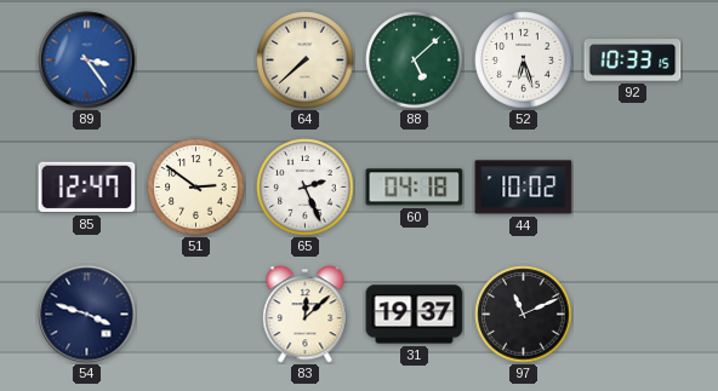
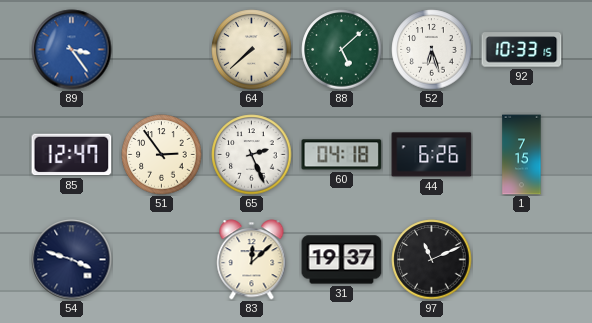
51: 2:51 -> 2:54 (162, 155)
44: 10:02 -> 6:26 (432, 155)
1: none -> 7:15 (522, 155)
